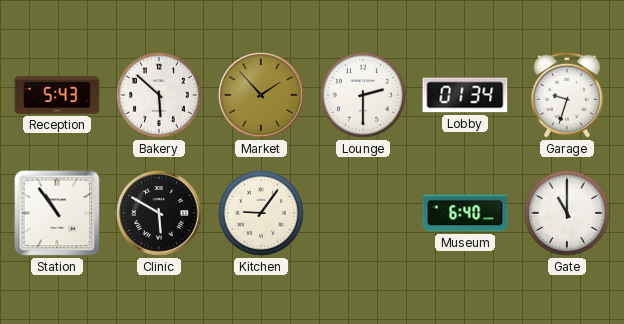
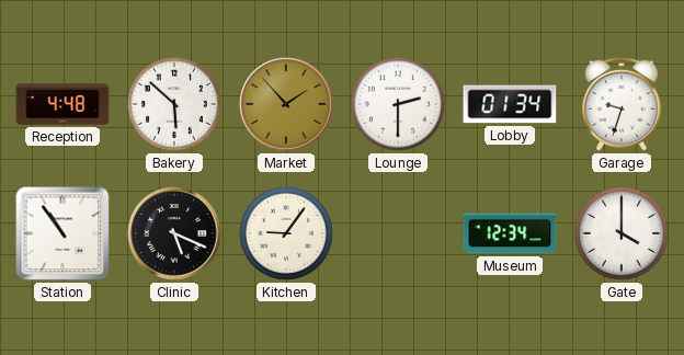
Reception: 5:43 -> 4:48 (62, 104)
Clinic: 5:50 -> 5:19 (175, 234)
Museum: 6:40 -> 12:34 (510, 233)
Gate: 11:00 -> 4:00 (622, 233)
